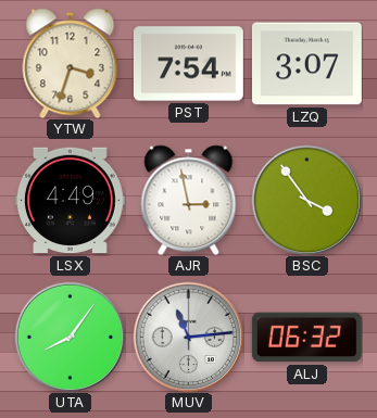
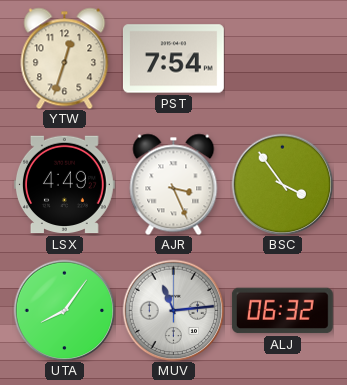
YTW: 3:33 -> 12:33 (65, 58)
LZQ: 3:07 -> none (306, 64)
AJR: 2:58 -> 3:26 (174, 184)
